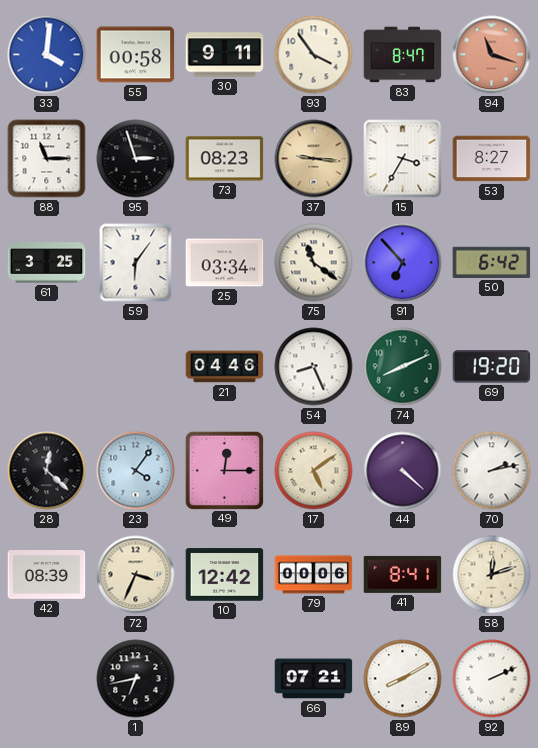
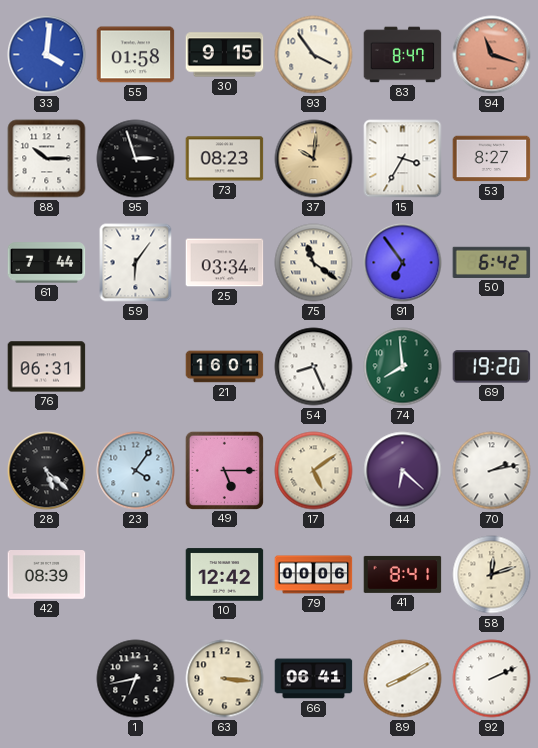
55: 00:58 -> 01:58 (136, 55)
30: 9:11 -> 9:15 (225, 55)
88: 11:15 -> 10:15 (47, 159)
37: 9:16 -> 10:01 (314, 159)
61: 3:25 -> 7:44 (47, 263)
91: 6:53 -> 6:54 (403, 263)
76: none -> 06:31 (47, 367)
21: 04:46 -> 16:01 (225, 367)
74: 8:11 -> 7:59 (403, 367)
28: 12:22 -> 5:22 (47, 471)
49: 12:15 -> 5:15 (224, 470)
44: 4:22 -> 6:22 (403, 471)
72: 3:34 -> none (136, 575)
63: none -> 3:16 (225, 679)
66: 07:21 -> 06:41 (314, 679)
